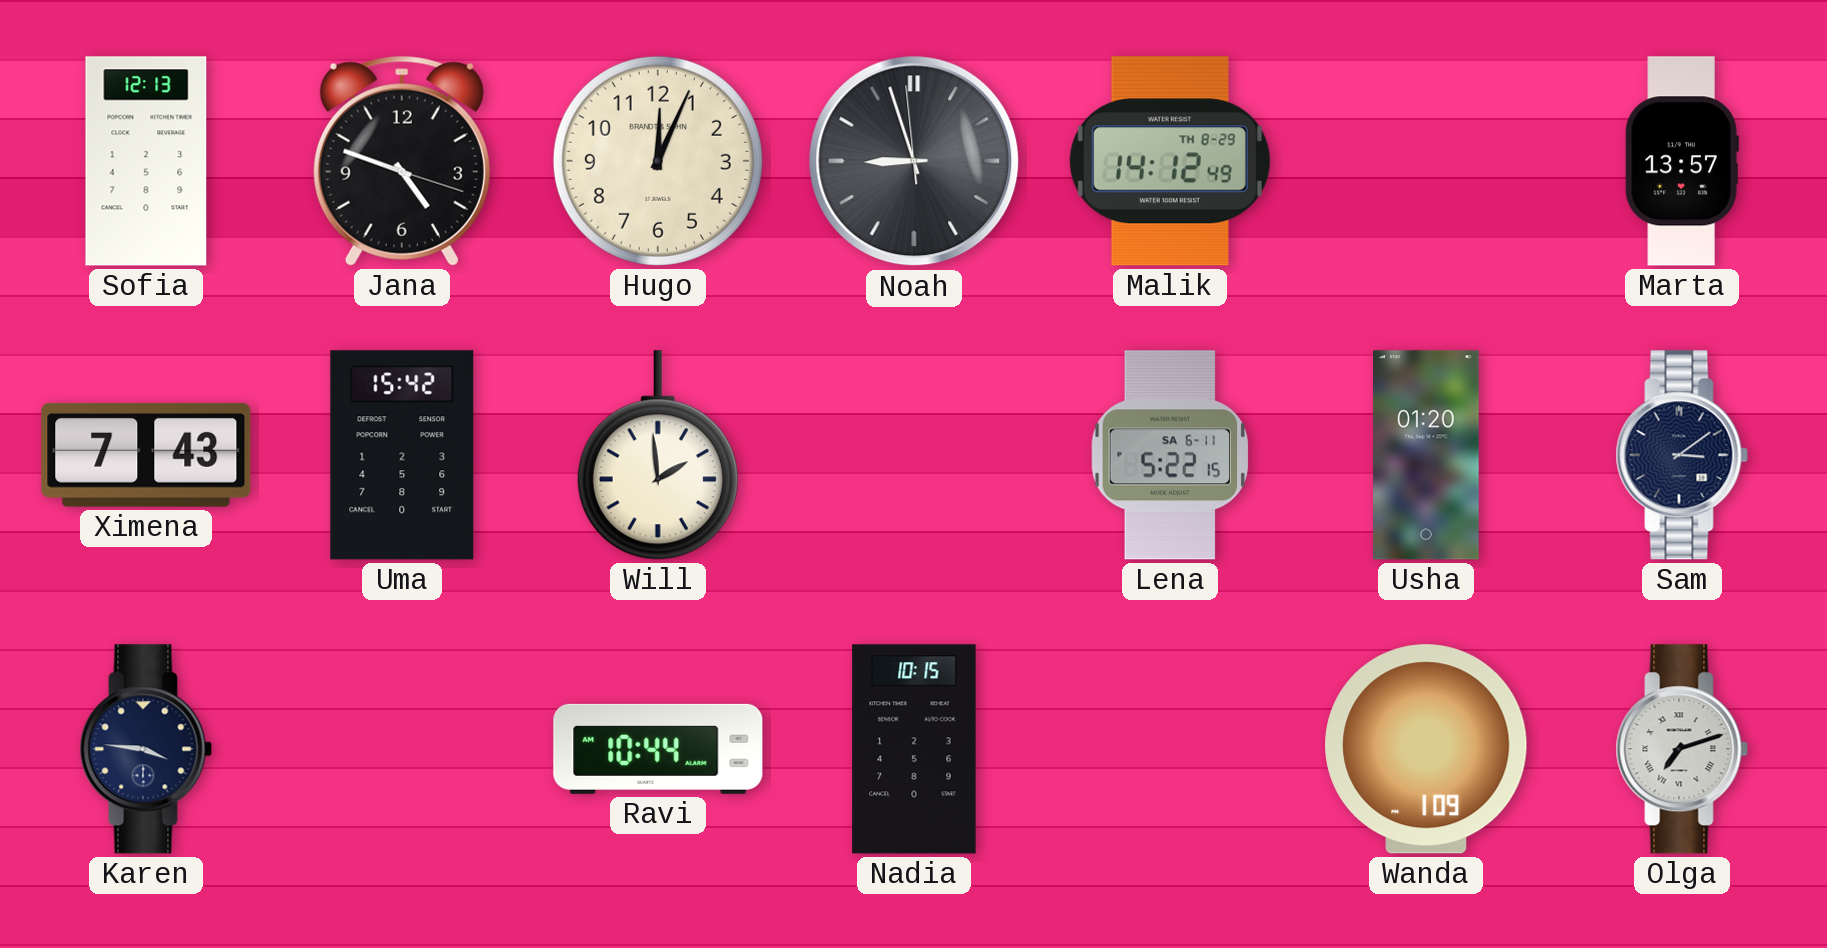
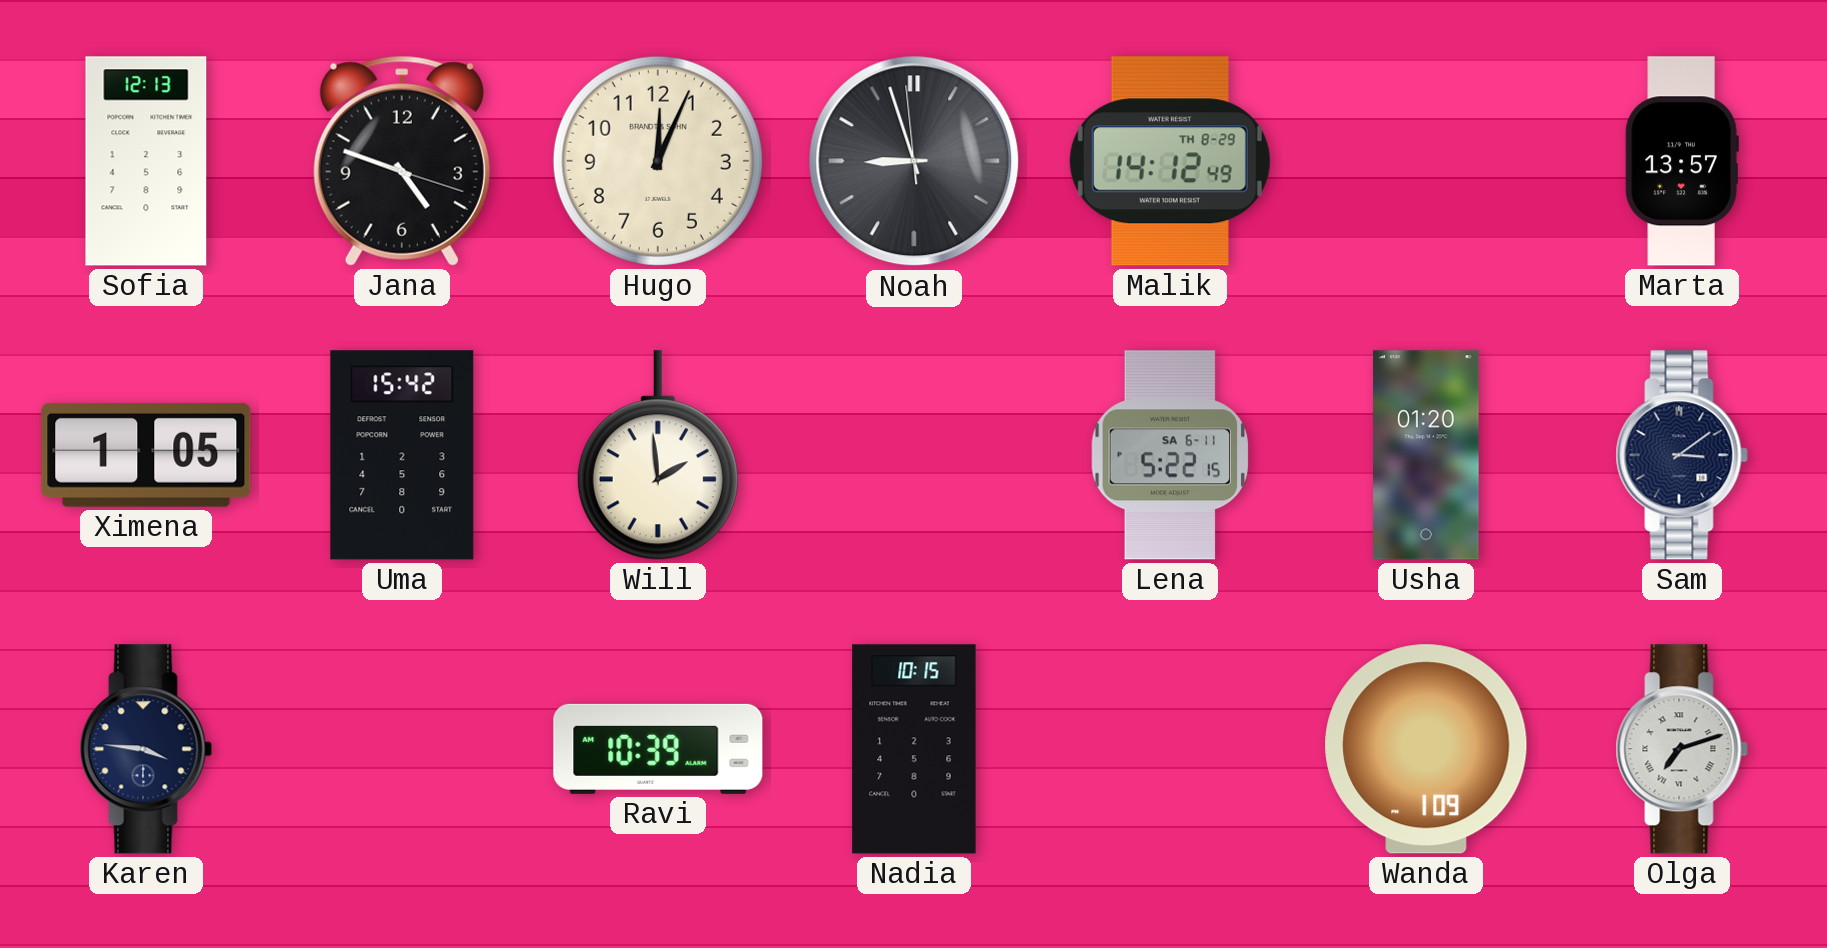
Ximena: 7:43 -> 1:05 (146, 455)
Ravi: 10:44 -> 10:39 (658, 749)
